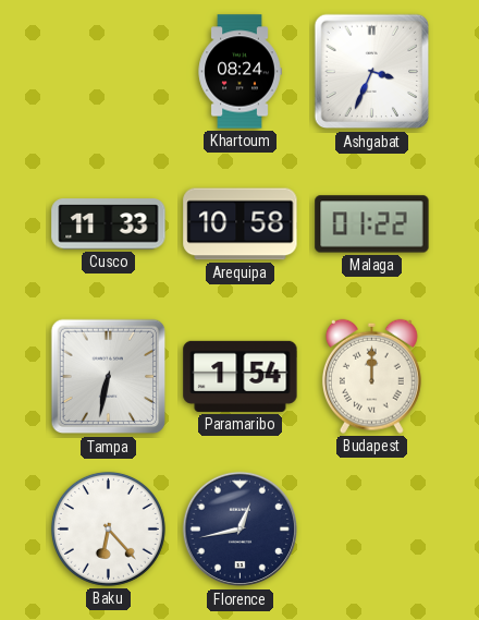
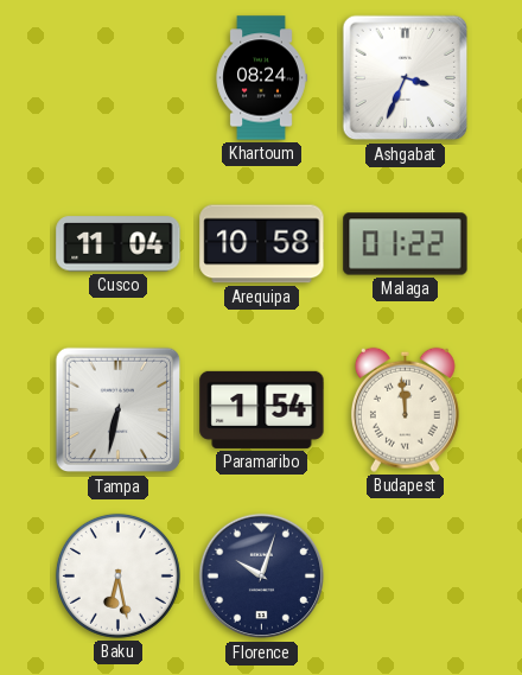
Cusco: 11:33 -> 11:04 (119, 244)
Budapest: 12:00 -> 11:59 (405, 409)
Baku: 6:23 -> 6:28 (117, 575)
Florence: 12:43 -> 10:03 (262, 577)
